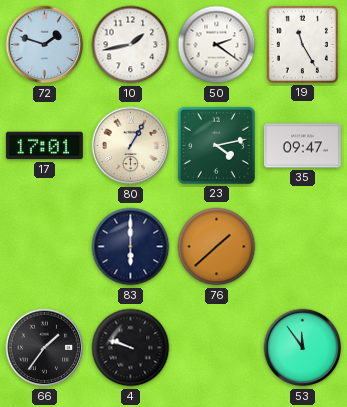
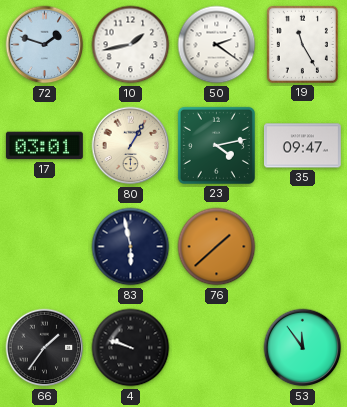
17: 17:01 -> 03:01 (44, 146)
83: 6:00 -> 5:58 (131, 247)
